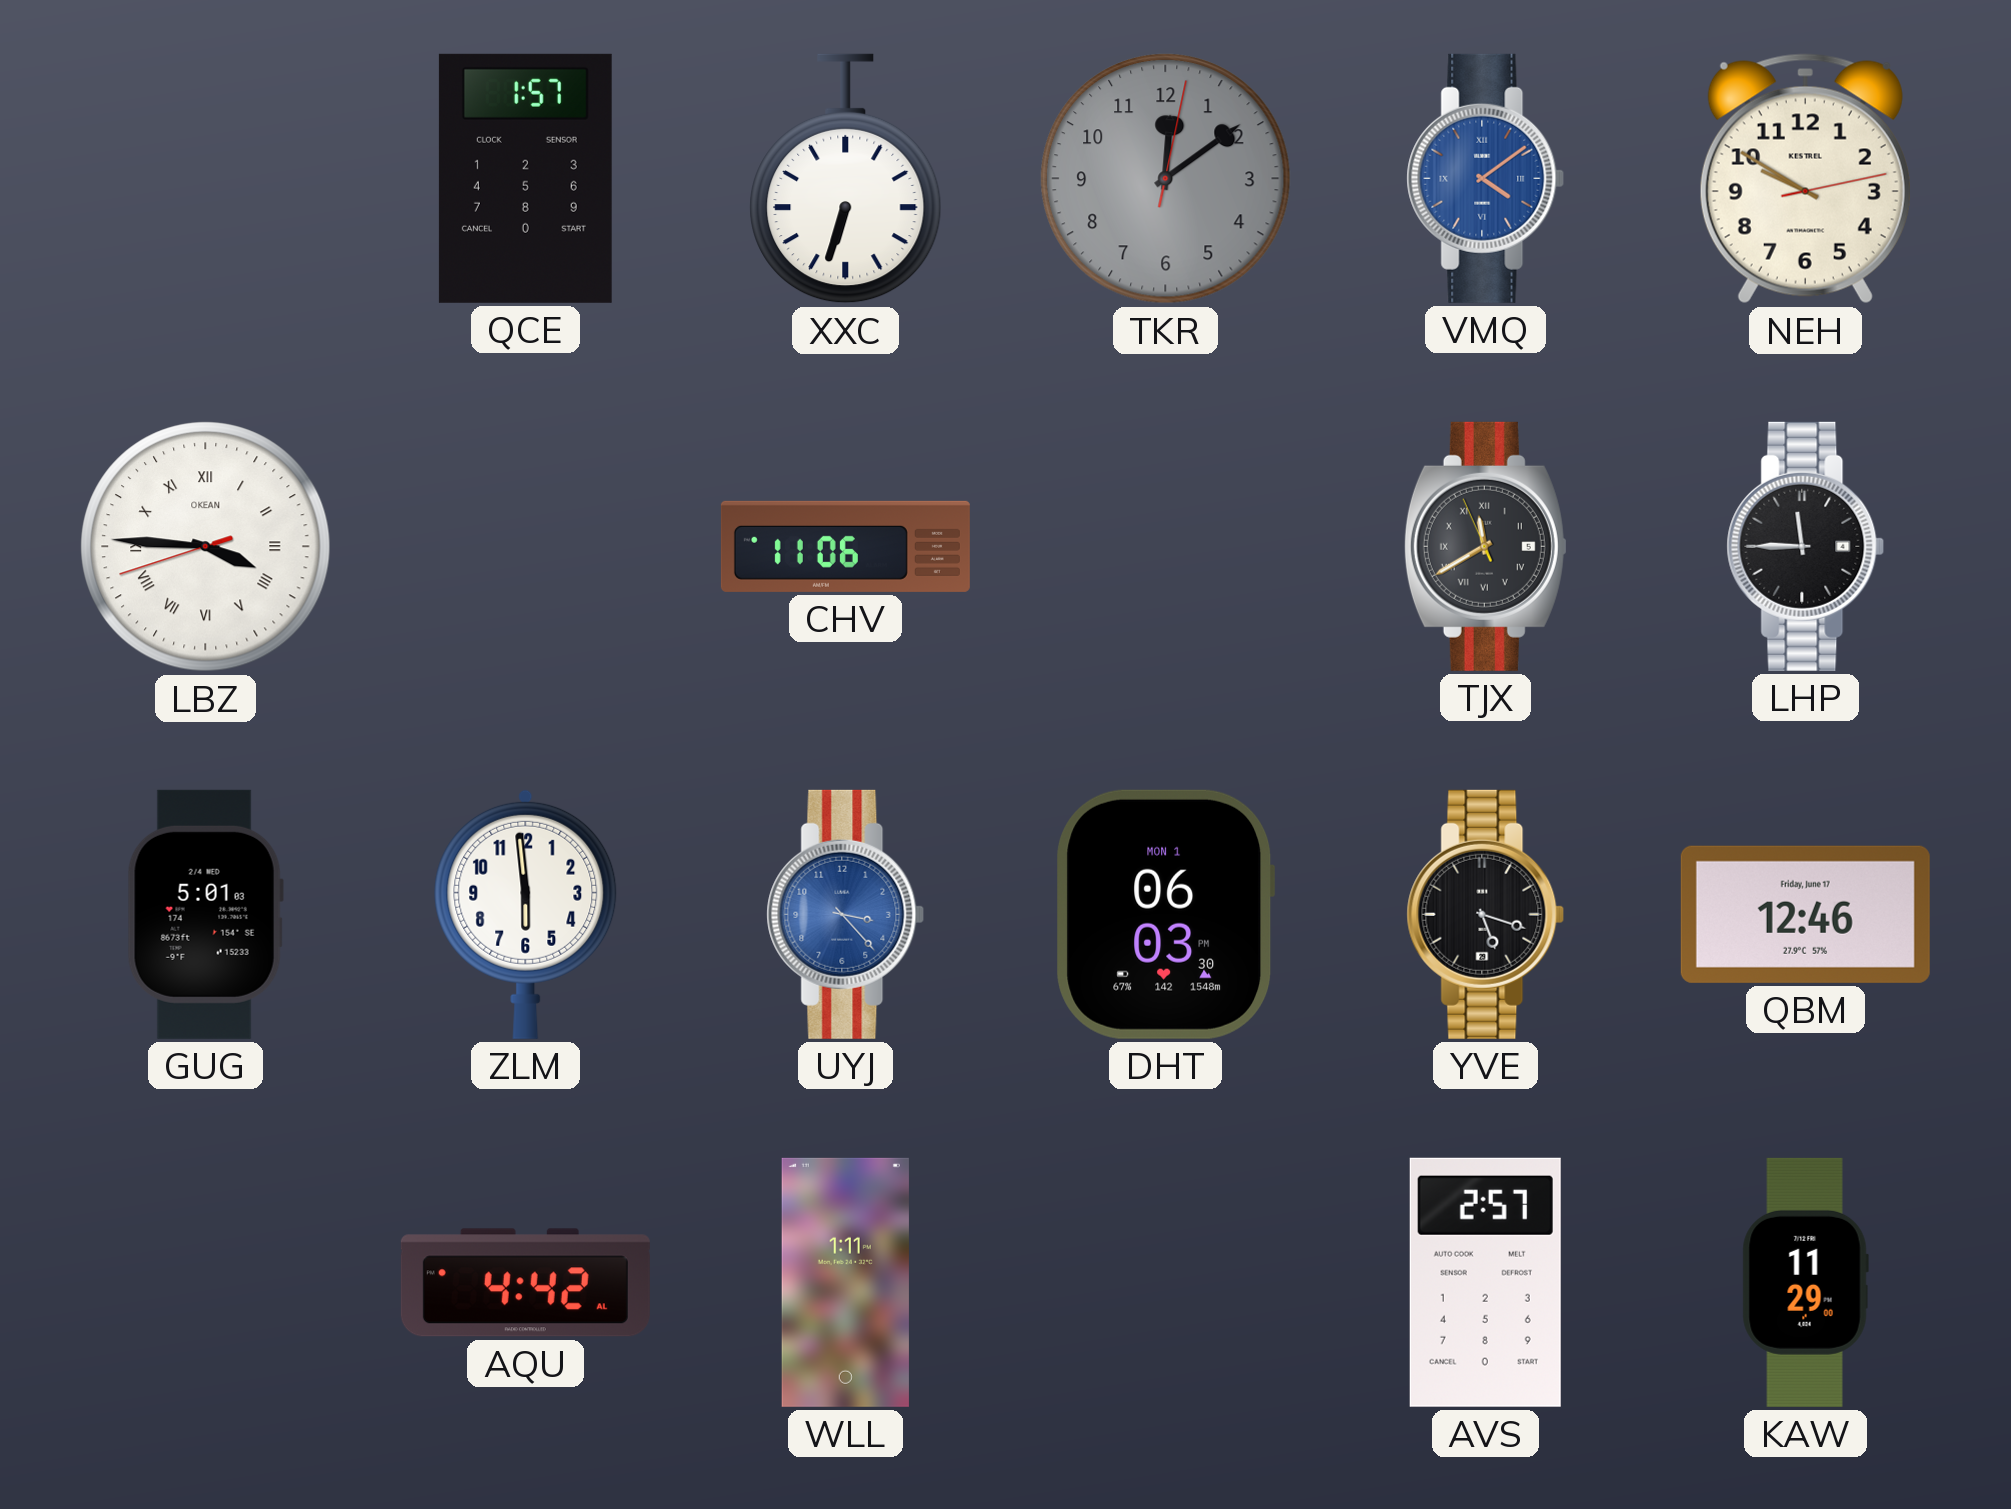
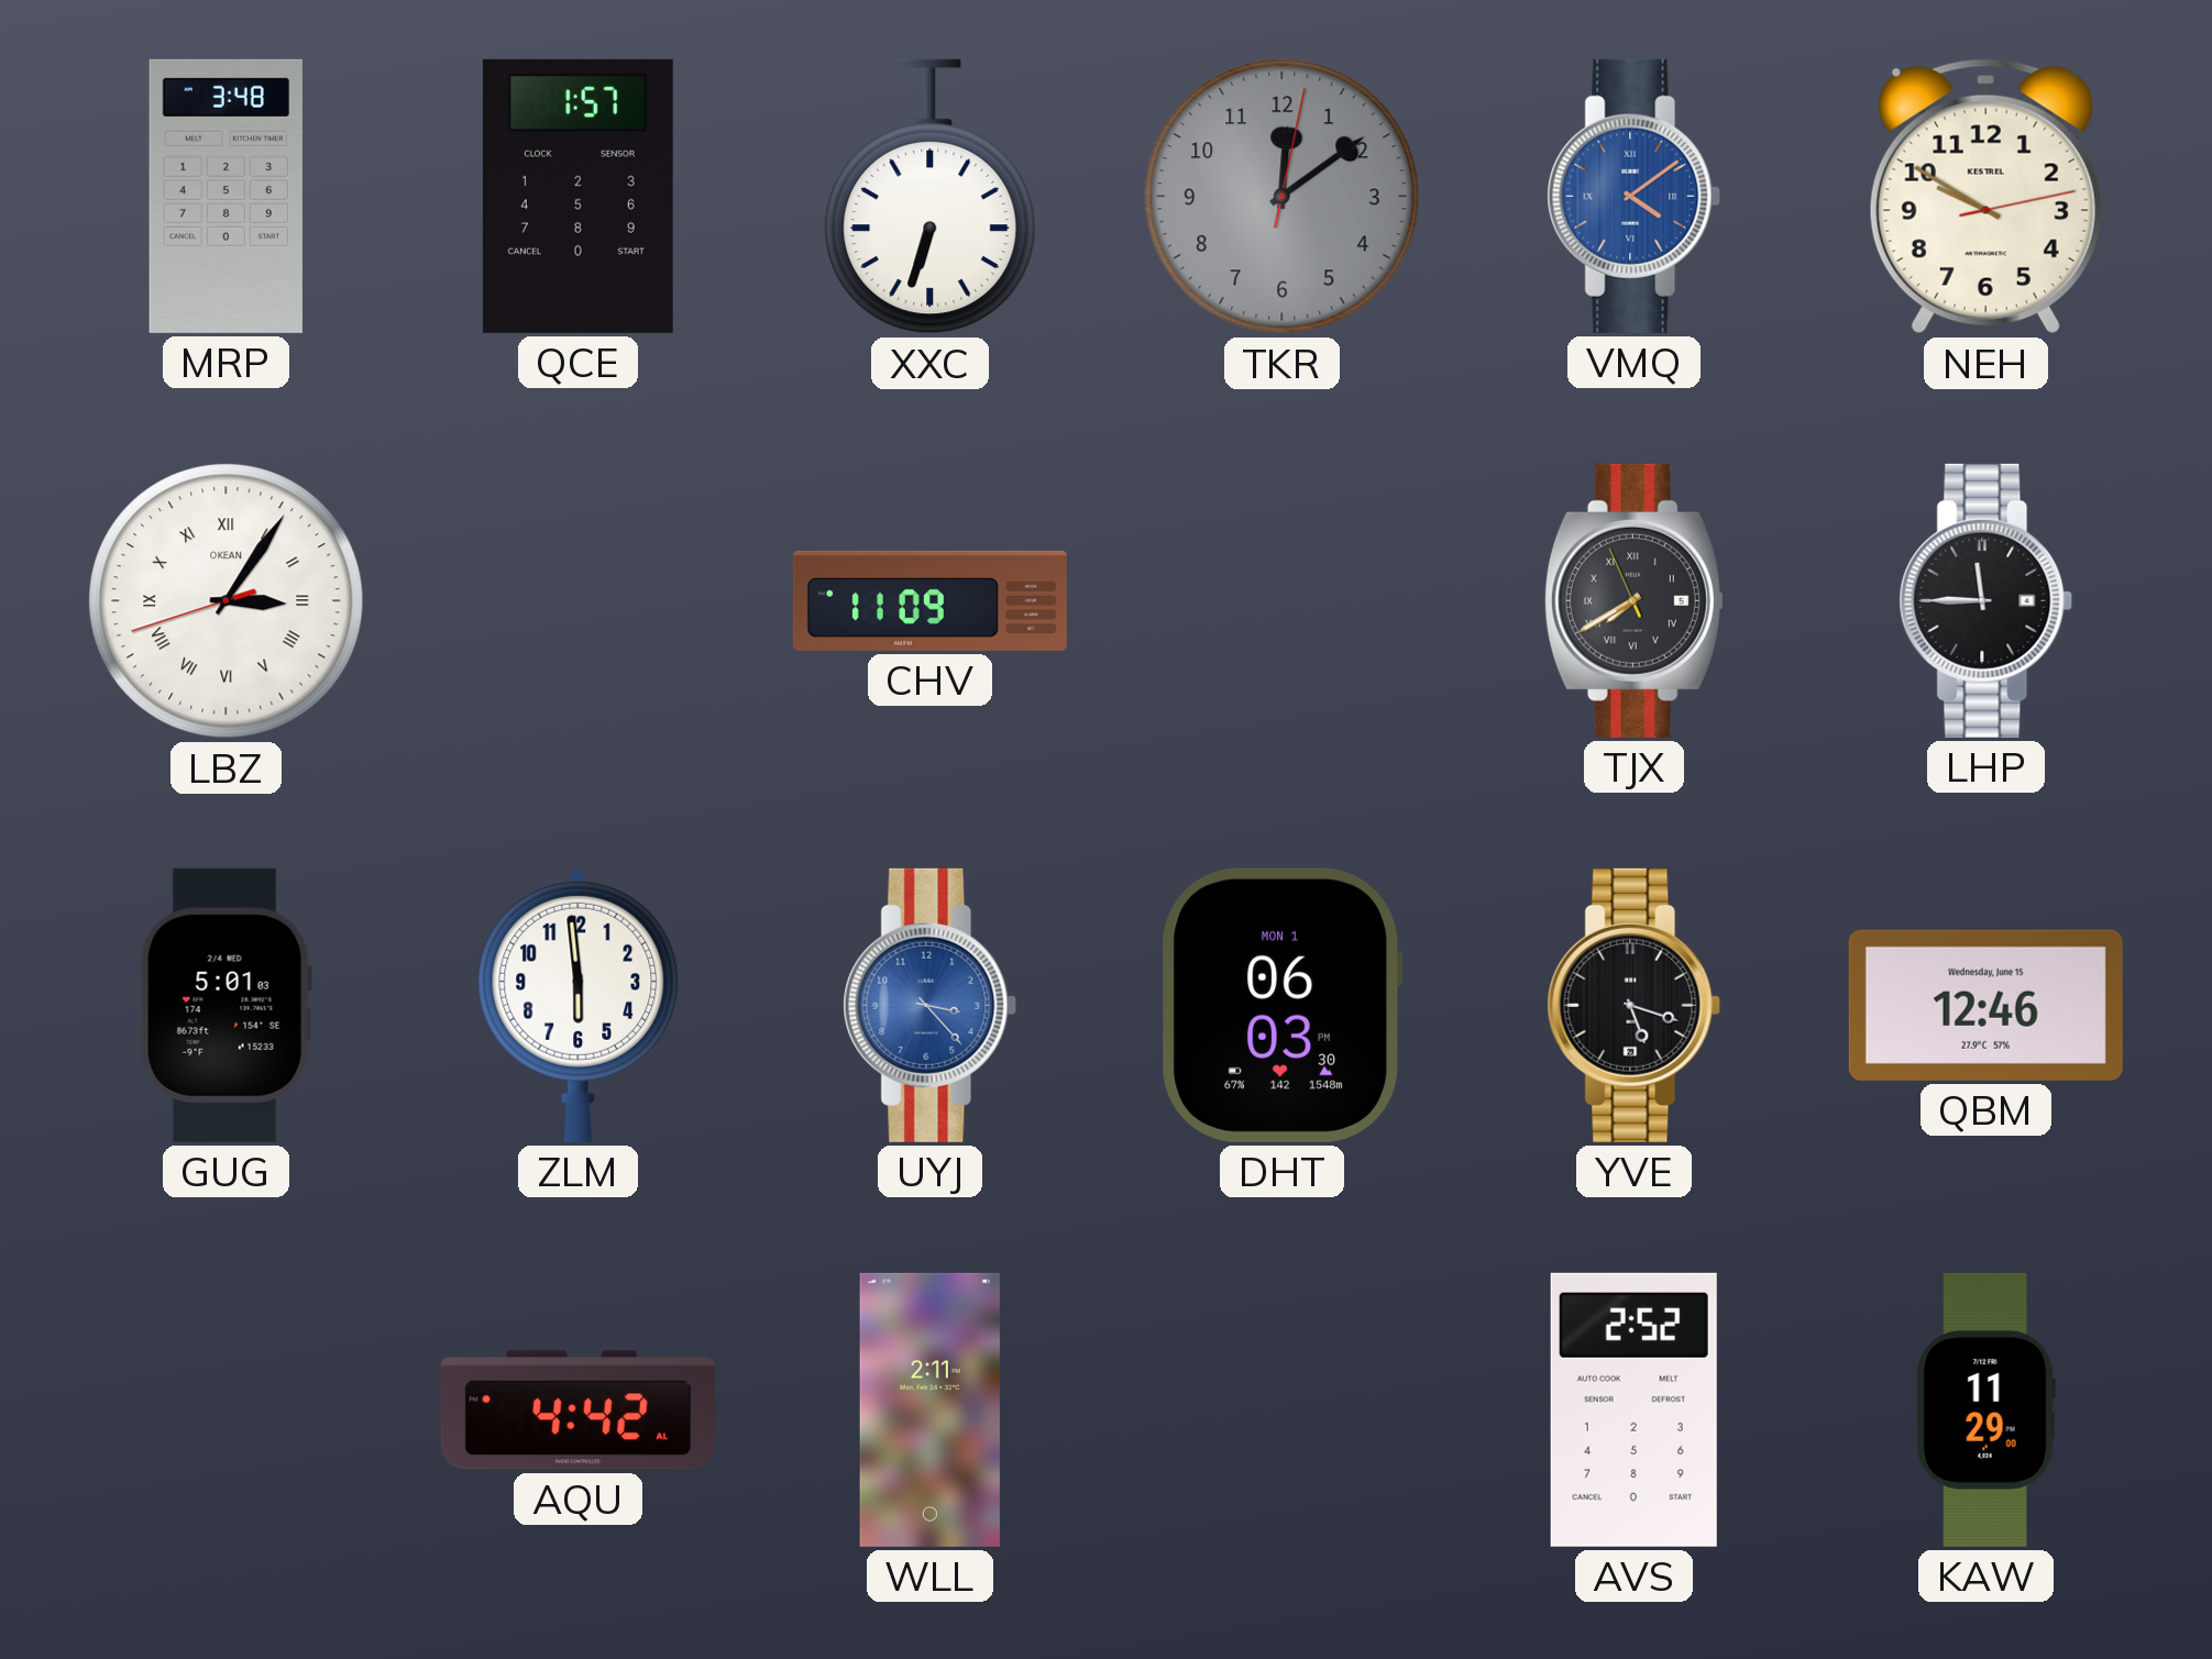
MRP: none -> 3:48 (225, 196)
LBZ: 3:45 -> 3:05 (227, 601)
CHV: 11:06 -> 11:09 (929, 600)
TJX: 11:39 -> 7:39 (1633, 600)
QBM date: Friday, June 17 -> Wednesday, June 15 (1985, 1005)
WLL: 1:11 -> 2:11 (929, 1409)
AVS: 2:57 -> 2:52 (1633, 1409)
